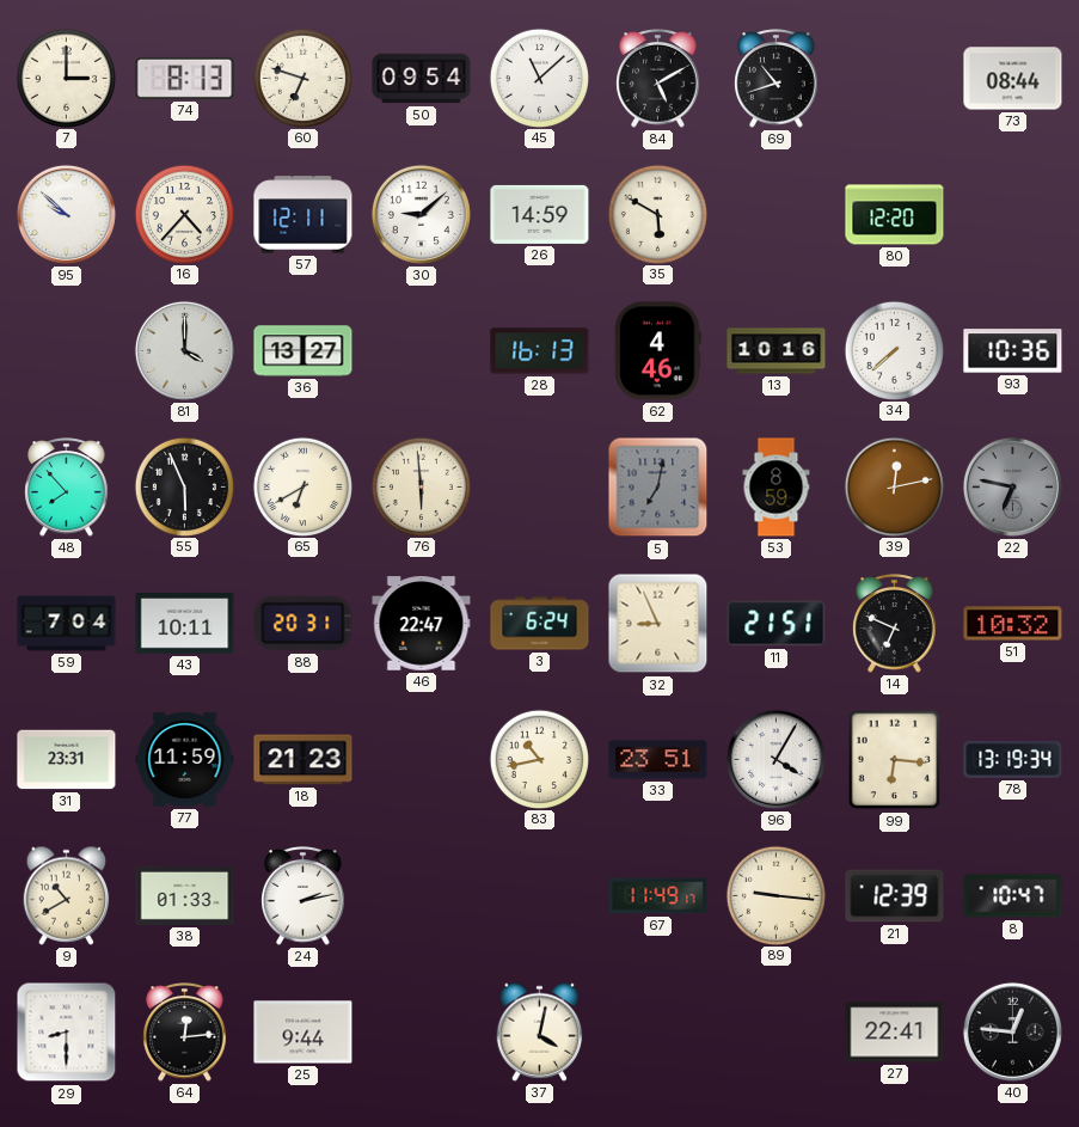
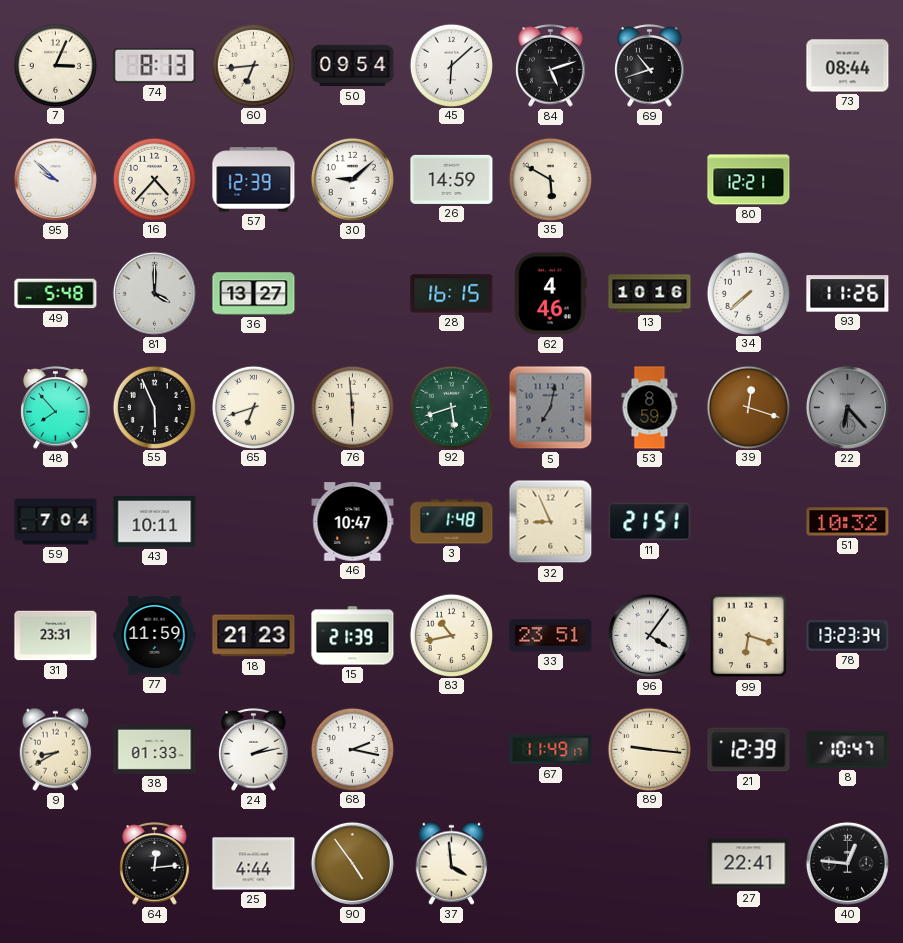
7: 3:00 -> 3:04 (55, 65)
60: 6:48 -> 6:44 (253, 65)
45: 11:08 -> 6:08 (451, 65)
84: 5:10 -> 5:12 (551, 66)
57: 12:11 -> 12:39 (254, 180)
80: 12:20 -> 12:21 (749, 180)
49: none -> 5:48 (56, 294)
28: 16:13 -> 16:15 (452, 294)
93: 10:36 -> 11:26 (848, 294)
65: 6:40 -> 6:42 (253, 407)
92: none -> 5:42 (451, 407)
39: 12:13 -> 12:18 (748, 407)
22: 6:47 -> 6:23 (847, 407)
88: 20:31 -> none (304, 624)
46: 22:47 -> 10:47 (353, 522)
3: 6:24 -> 1:48 (452, 522)
14: 6:49 -> none (895, 624)
15: none -> 21:39 (353, 636)
96: 4:05 -> 4:06 (649, 635)
99: 6:16 -> 6:18 (749, 636)
78: 13:19 -> 13:23 (848, 636)
9: 10:40 -> 8:40 (56, 749)
68: none -> 2:17 (352, 749)
29: 8:30 -> none (67, 1033)
25: 9:44 -> 4:44 (254, 864)
90: none -> 4:54 (352, 863)
37: 4:02 -> 3:59 (452, 863)
